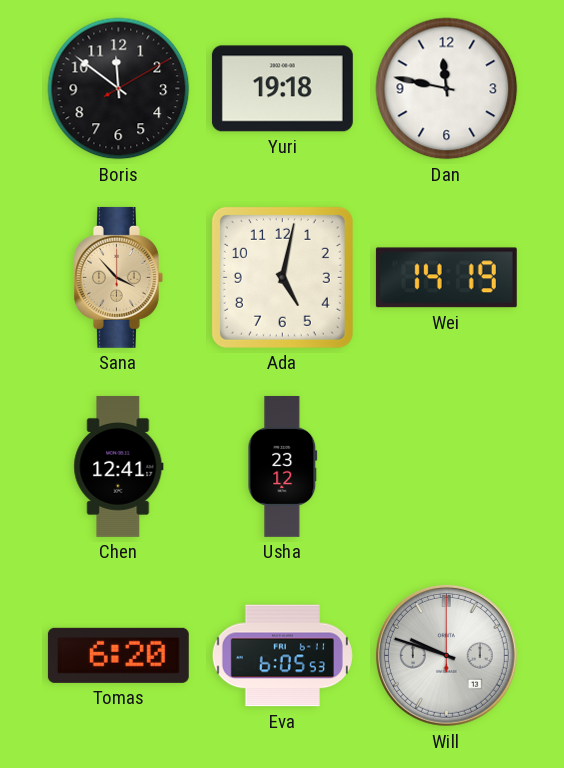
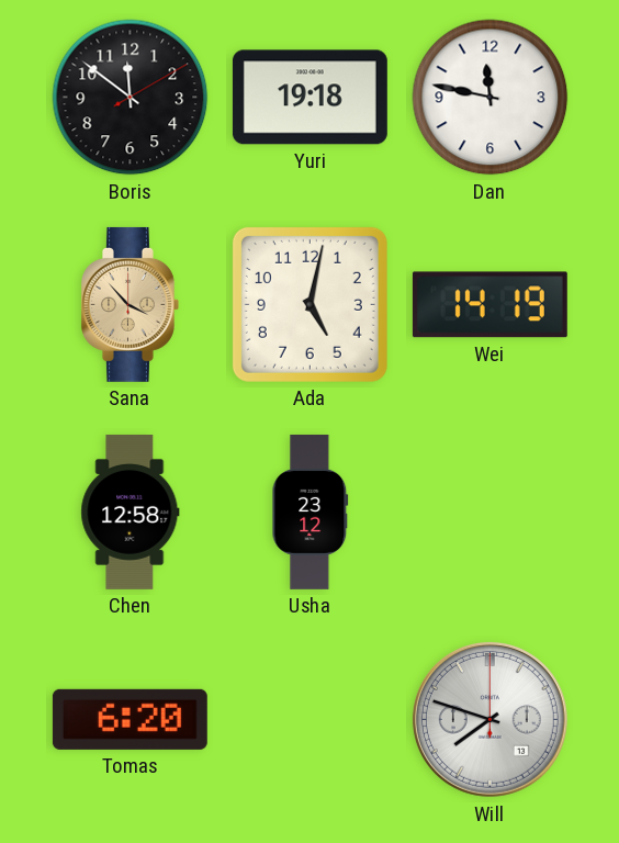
Chen: 12:41 -> 12:58 (131, 512)
Eva: 6:05 -> none (282, 656)
Will: 9:48 -> 7:48 (489, 719)
